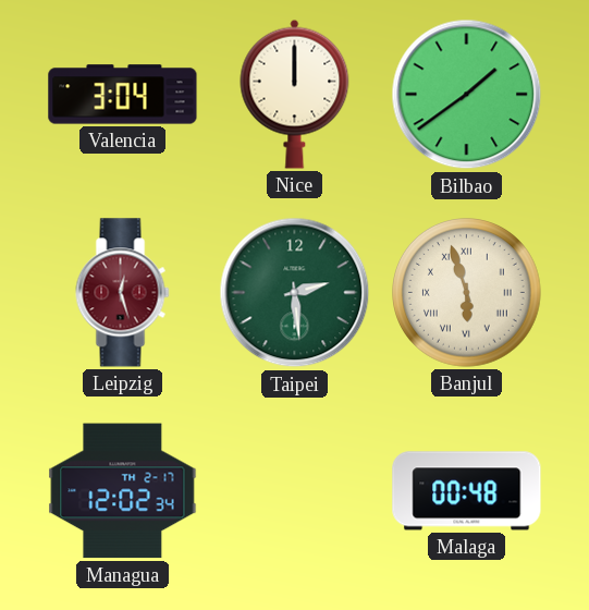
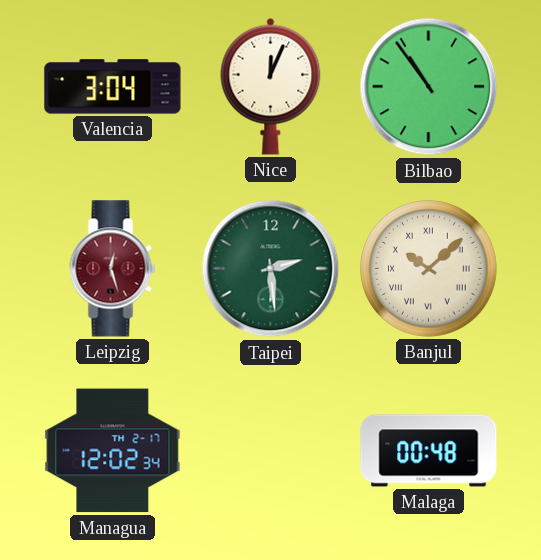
Nice: 12:00 -> 12:04 (271, 86)
Bilbao: 1:39 -> 10:54 (429, 87)
Banjul: 5:57 -> 10:08 (429, 269)
